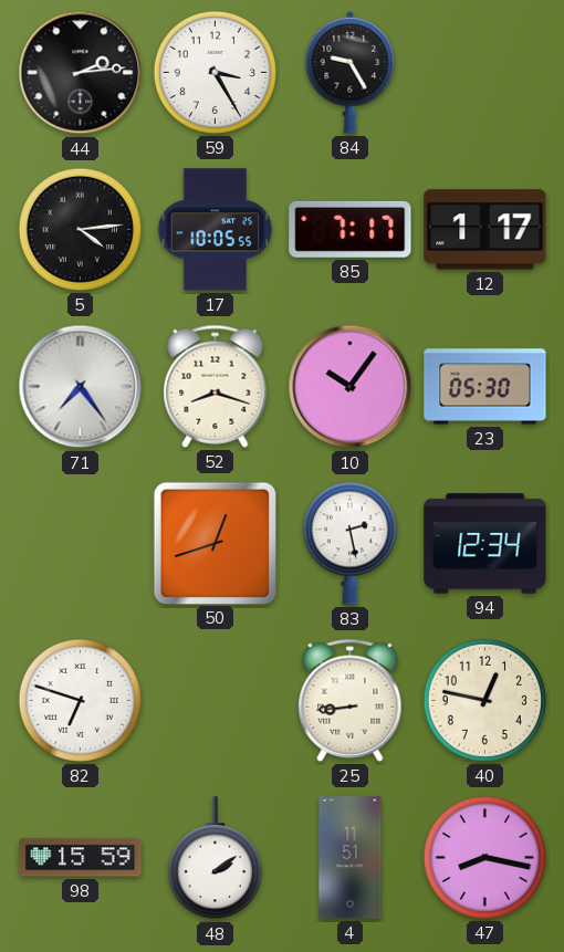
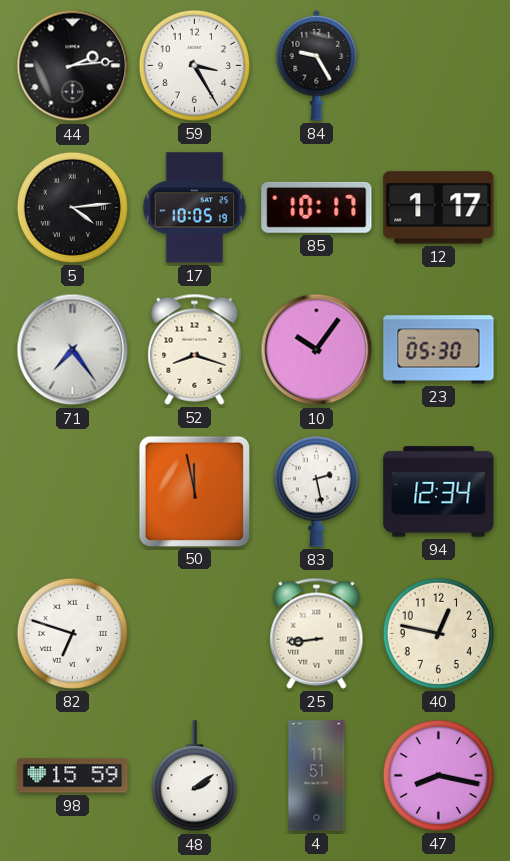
17: 10:05:55 -> 10:05:19 (195, 208)
85: 7:17 -> 10:17 (317, 207)
50: 12:42 -> 11:58 (194, 491)
